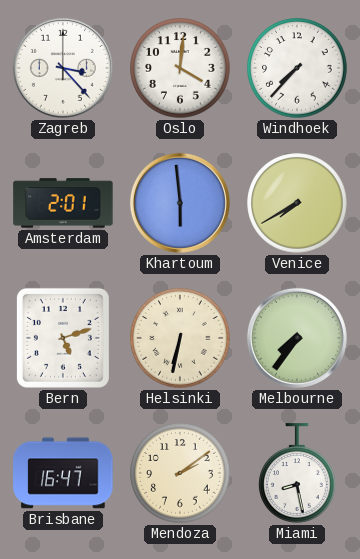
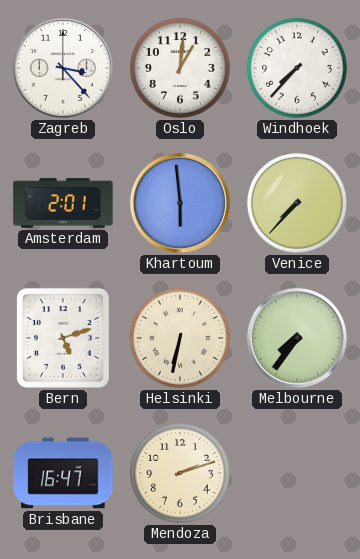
Oslo: 4:01 -> 1:01 (180, 68)
Venice: 7:40 -> 7:37 (297, 203)
Mendoza: 2:09 -> 2:12 (180, 473)
Miami: 8:28 -> none (298, 473)
